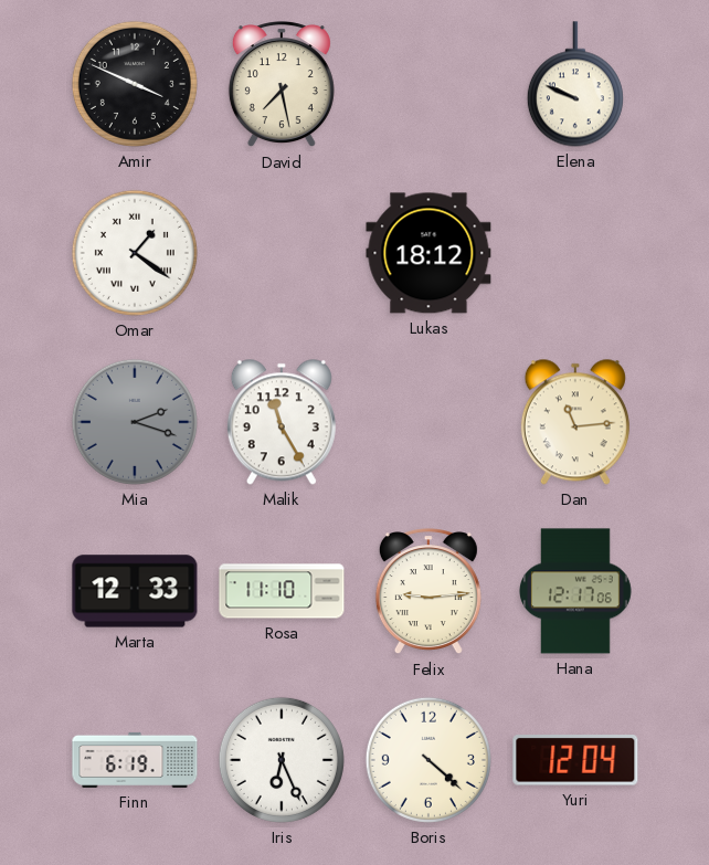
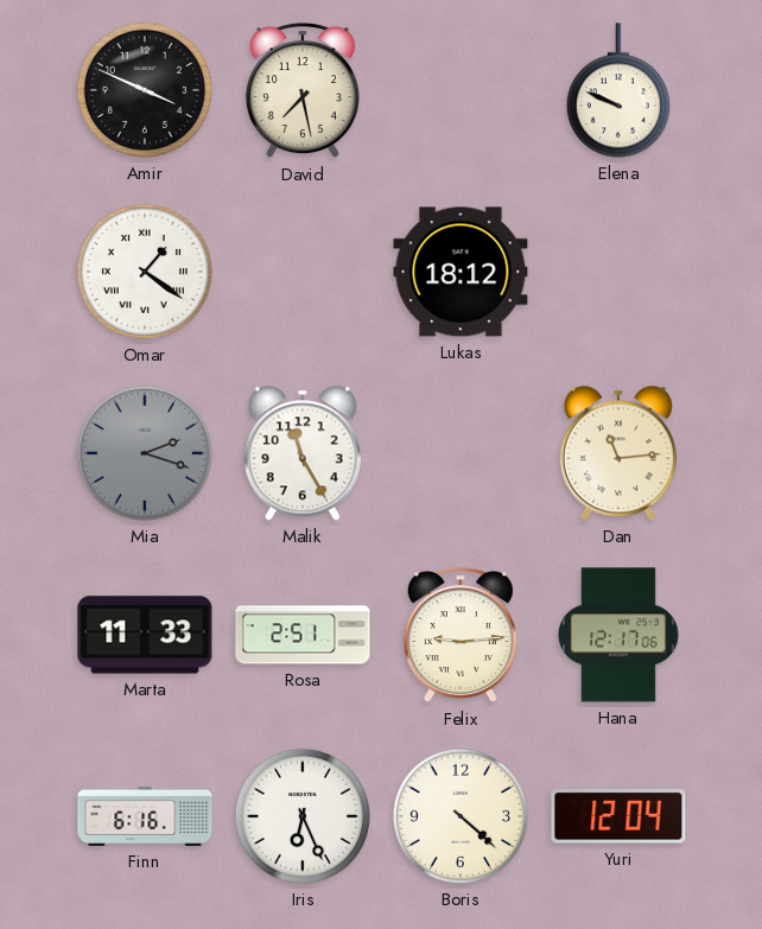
Marta: 12:33 -> 11:33 (145, 635)
Rosa: 11:10 -> 2:51 (303, 635)
Finn: 6:19 -> 6:16 (145, 816)
